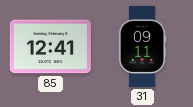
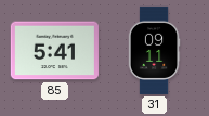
85: 12:41 -> 5:41 (54, 51)
